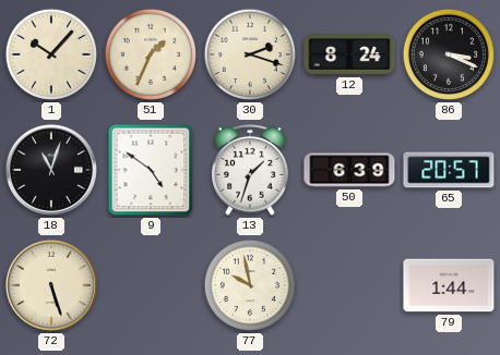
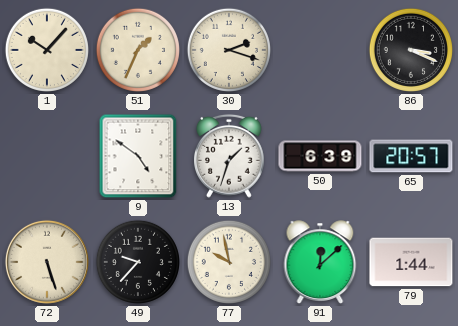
12: 8:24 -> none (349, 54)
18: 11:03 -> none (51, 170)
49: none -> 9:37 (138, 262)
91: none -> 12:08 (320, 262)
